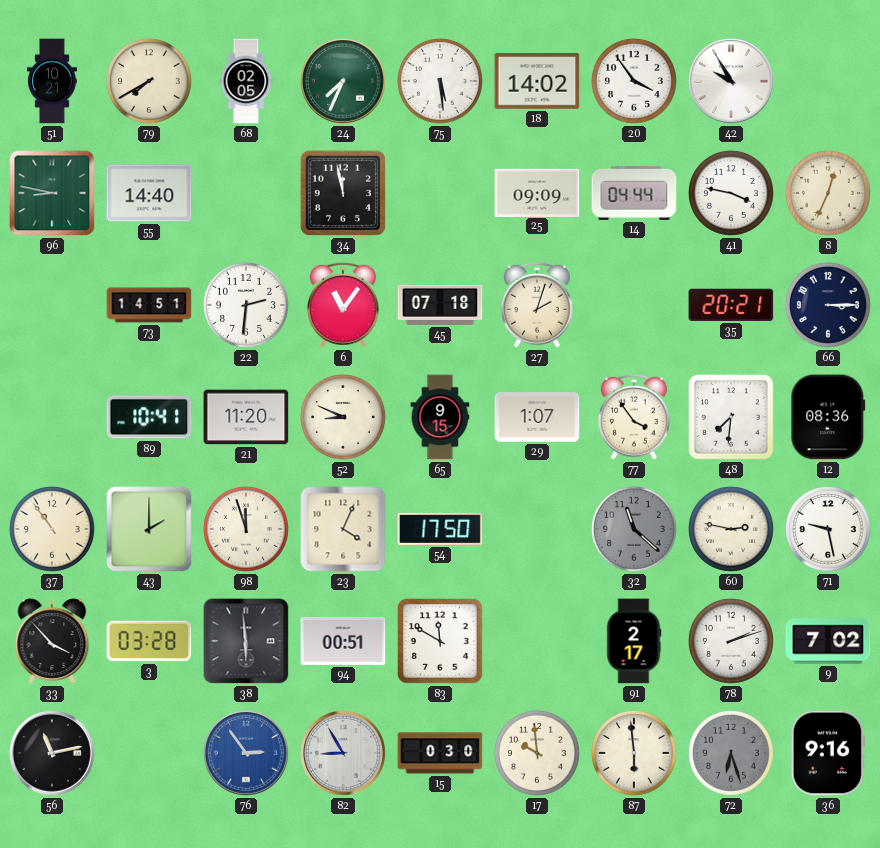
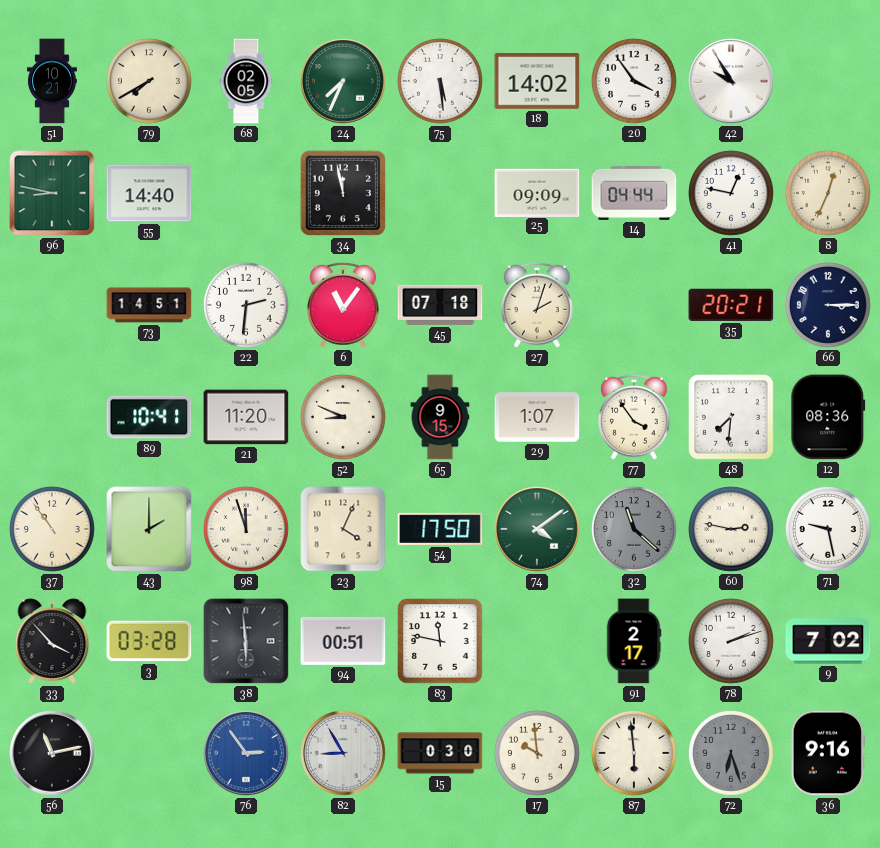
41: 3:47 -> 12:47 (732, 194)
74: none -> 4:09 (537, 529)
83: 11:50 -> 11:47 (440, 641)
